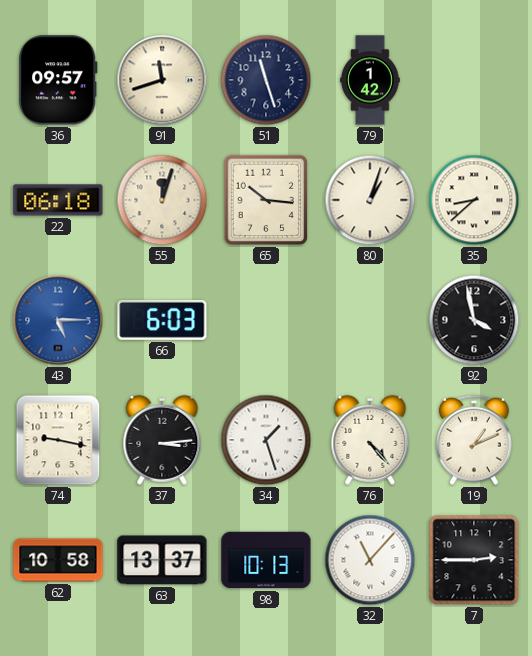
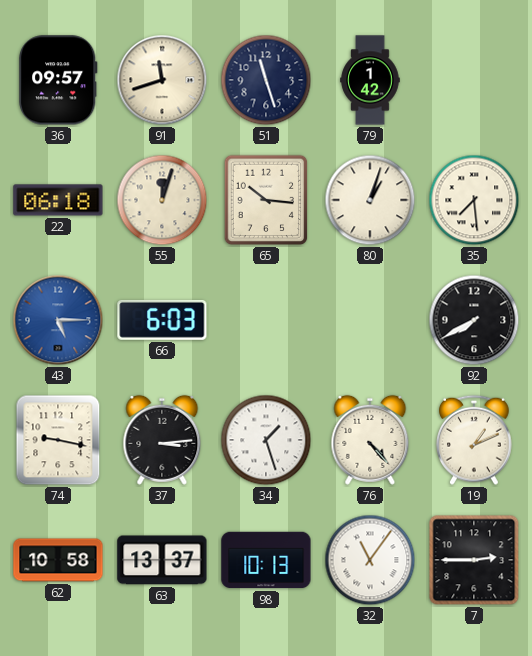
35: 8:38 -> 7:29 (474, 200)
92: 3:58 -> 7:40 (474, 320)
32: 11:07 -> 11:06 (370, 560)
